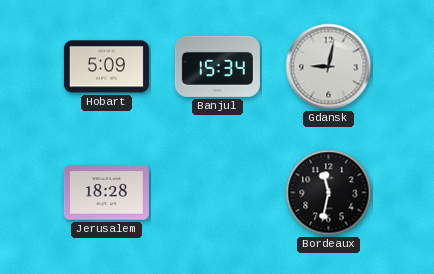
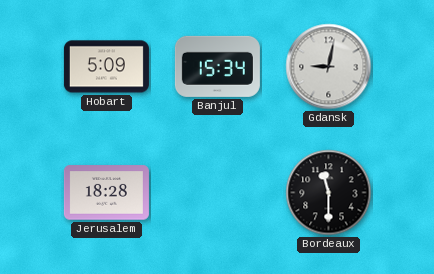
Bordeaux: 11:32 -> 11:30 (329, 193)
